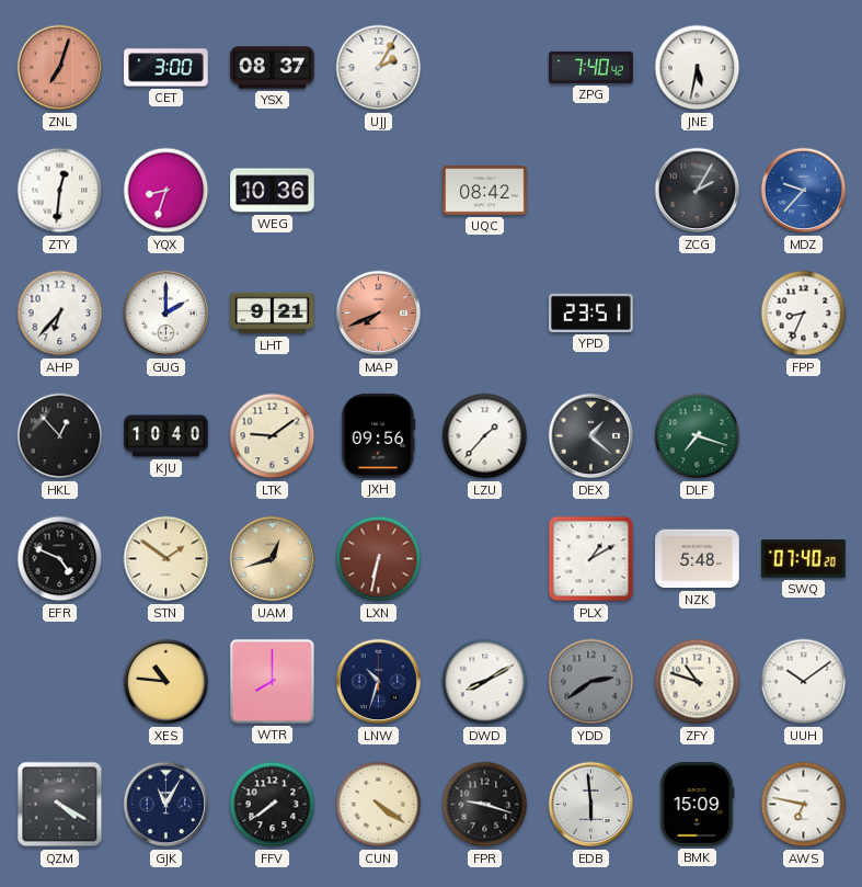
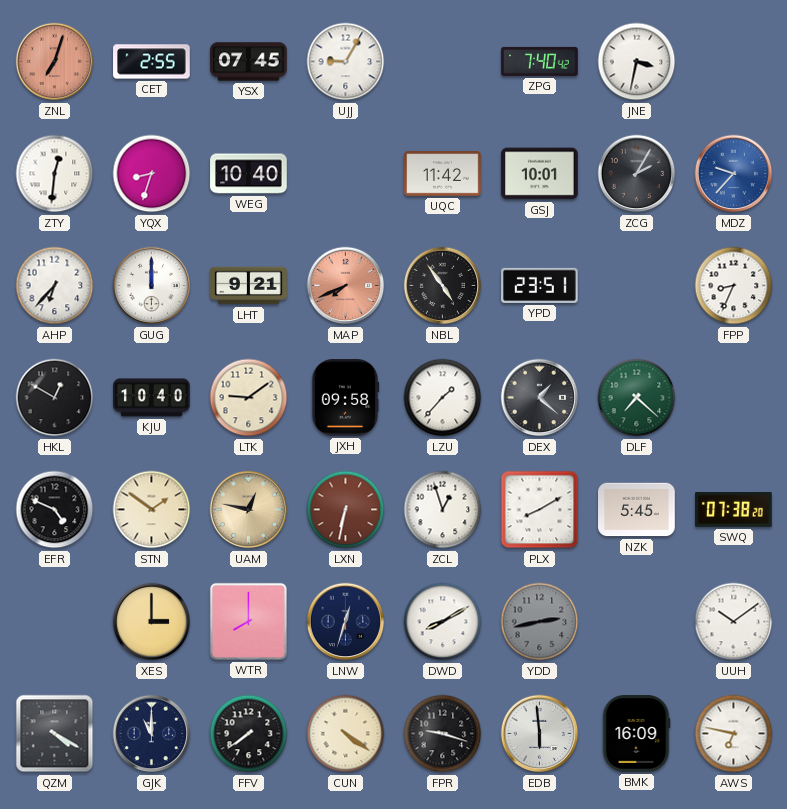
CET: 3:00 -> 2:55 (152, 62)
YSX: 08:37 -> 07:45 (249, 62)
UJJ: 2:05 -> 9:05 (346, 62)
JNE: 5:32 -> 3:32 (637, 62)
WEG: 10:36 -> 10:40 (249, 174)
UQC: 08:42 -> 11:42 (443, 174)
GSJ: none -> 10:01 (540, 174)
GUG: 2:00 -> 12:00 (152, 286)
NBL: none -> 4:54 (443, 286)
HKL: 12:53 -> 12:50 (55, 398)
JXH: 09:56 -> 09:58 (345, 398)
DLF: 7:18 -> 7:22 (637, 398)
UAM: 12:42 -> 12:47 (249, 510)
ZCL: none -> 12:57 (443, 510)
PLX: 1:10 -> 8:10 (540, 510)
NZK: 5:48 -> 5:45 (637, 510)
SWQ: 07:40 -> 07:38 (734, 510)
XES: 10:46 -> 3:00 (152, 622)
LNW: 10:33 -> 12:33 (346, 622)
YDD: 2:39 -> 2:43 (540, 622)
ZFY: 10:48 -> none (698, 682)
GJK: 11:05 -> 11:00 (152, 734)
BMK: 15:09 -> 16:09 (636, 734)
